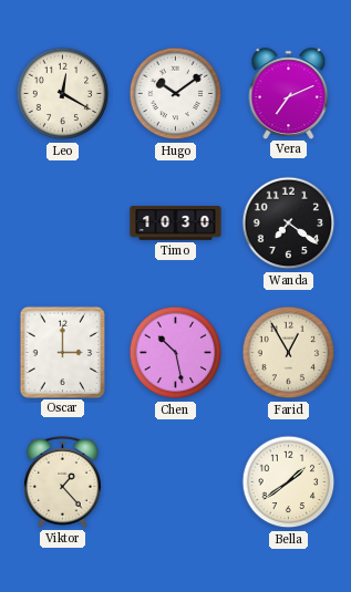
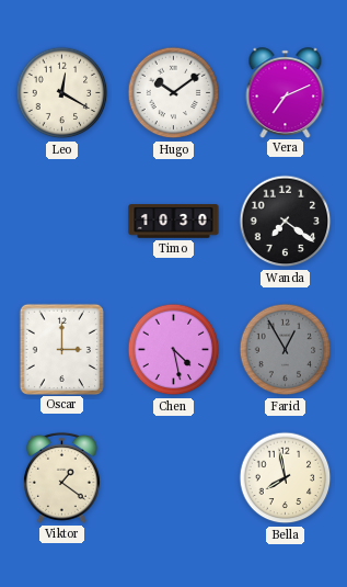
Chen: 10:28 -> 4:28 (174, 350)
Farid dial: cream -> grey (286, 350)
Viktor: 1:23 -> 1:21 (62, 477)
Bella: 1:39 -> 7:58 (286, 478)
